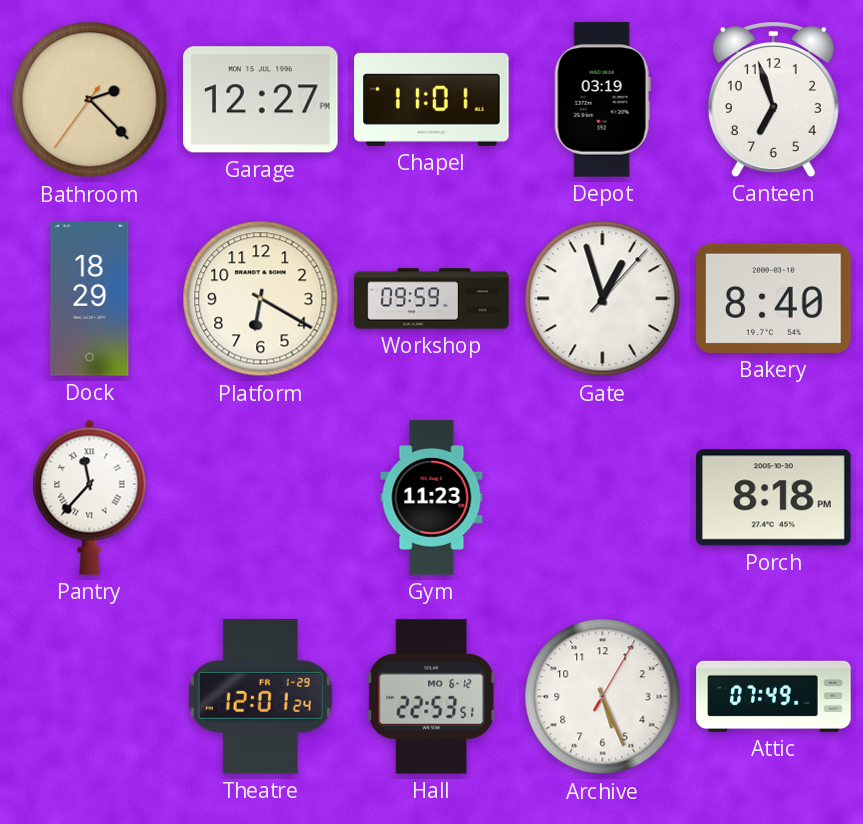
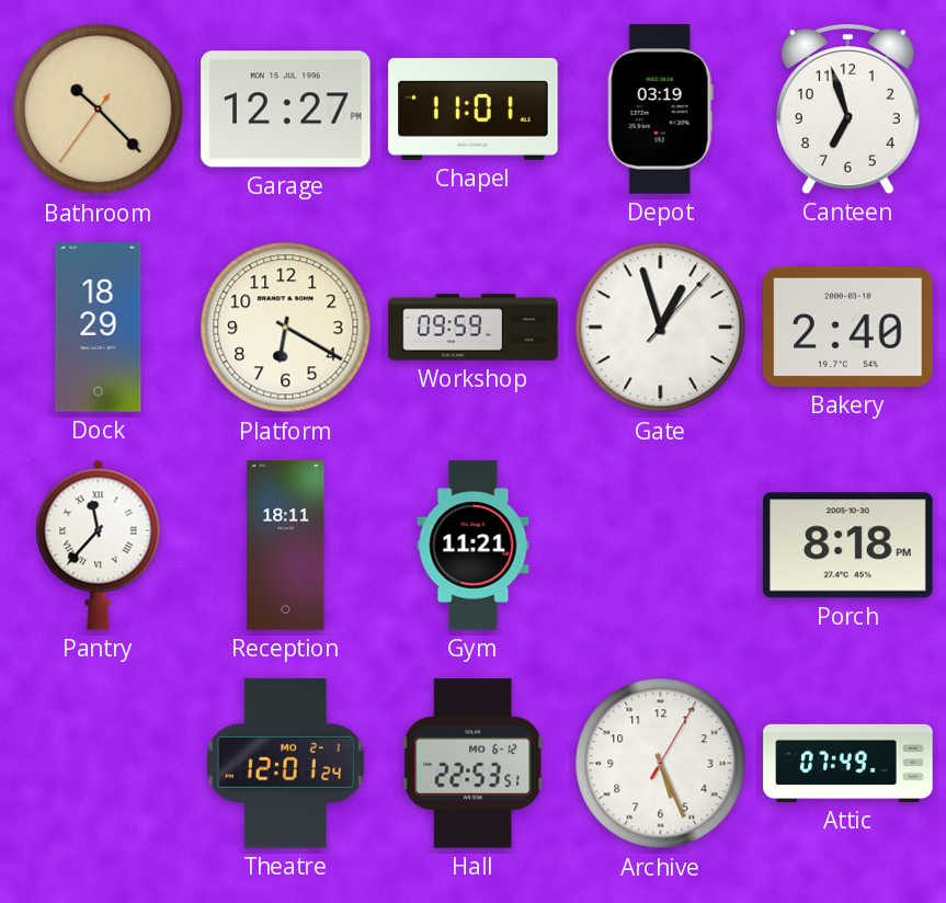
Bathroom: 2:22 -> 10:22 (99, 110)
Bakery: 8:40 -> 2:40 (848, 327)
Reception: none -> 18:11 (286, 546)
Gym: 11:23 -> 11:21 (474, 546)
Theatre date: FR 1-29 -> MO 2-1 (285, 764)
